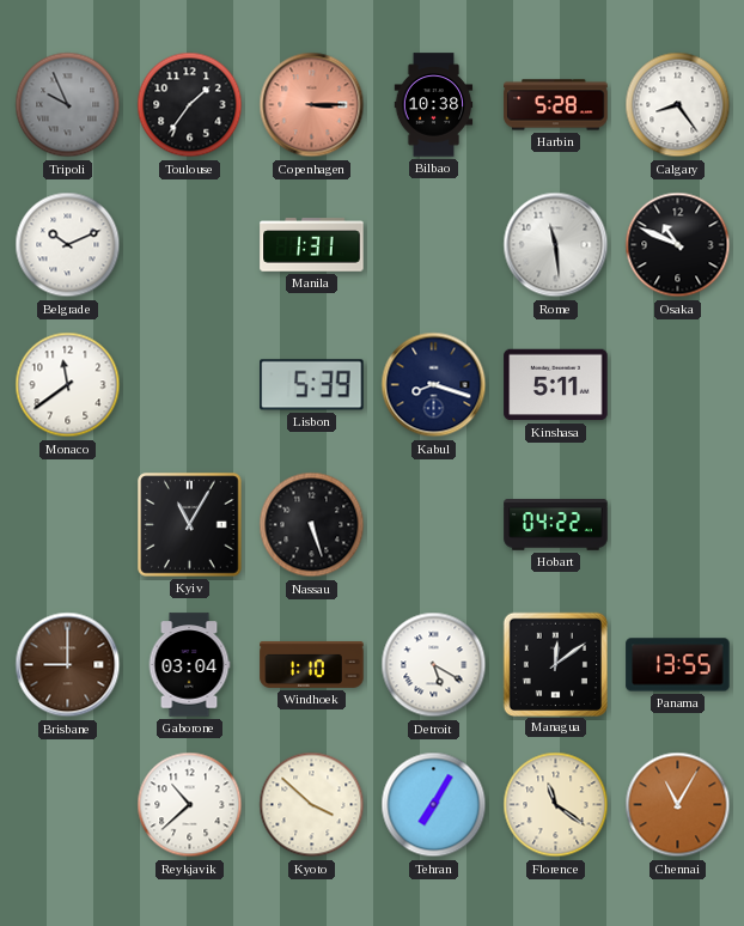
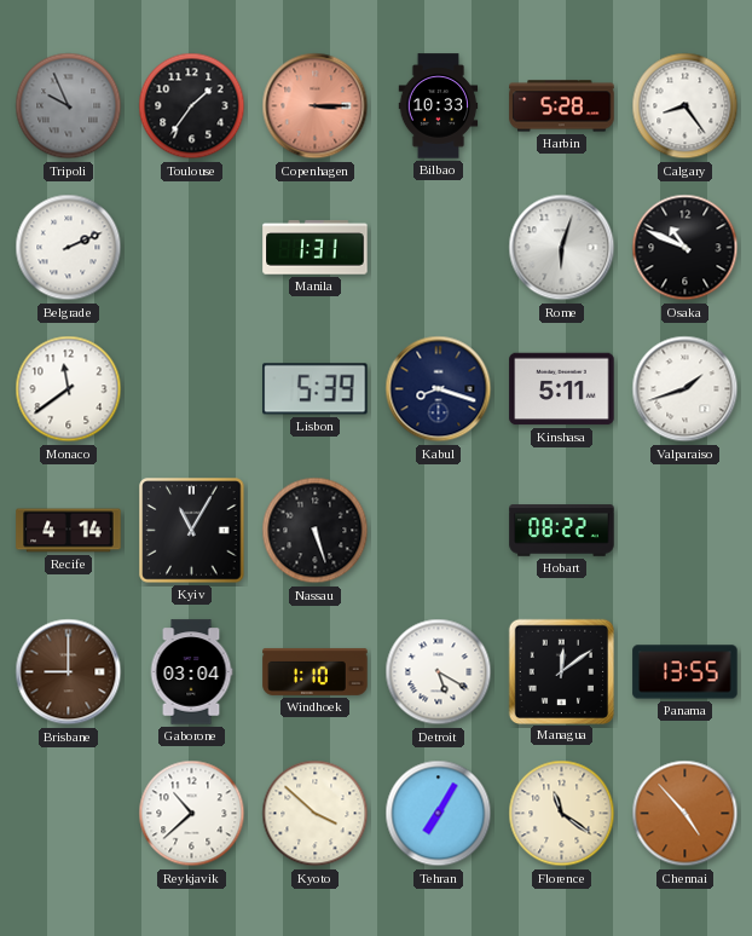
Bilbao: 10:38 -> 10:33 (439, 106)
Belgrade: 10:11 -> 2:11 (69, 248)
Rome: 11:29 -> 6:03 (562, 248)
Valparaiso: none -> 1:42 (686, 389)
Recife: none -> 4:14 (69, 531)
Hobart: 04:22 -> 08:22 (562, 531)
Chennai: 11:05 -> 4:53 (686, 814)
